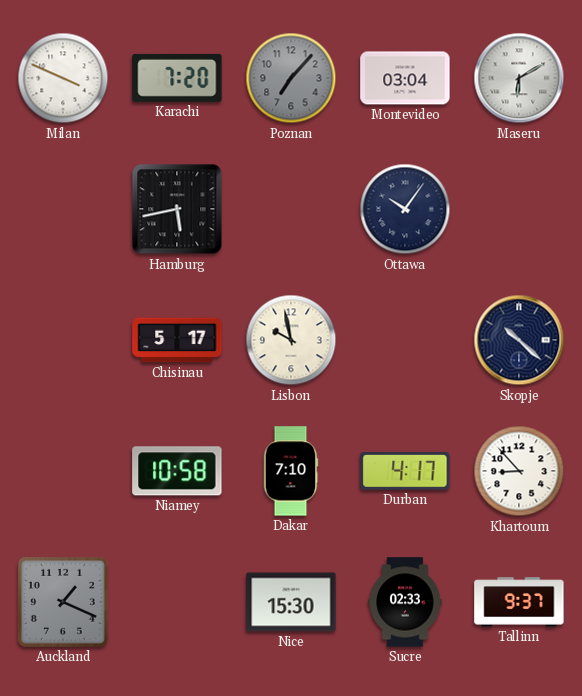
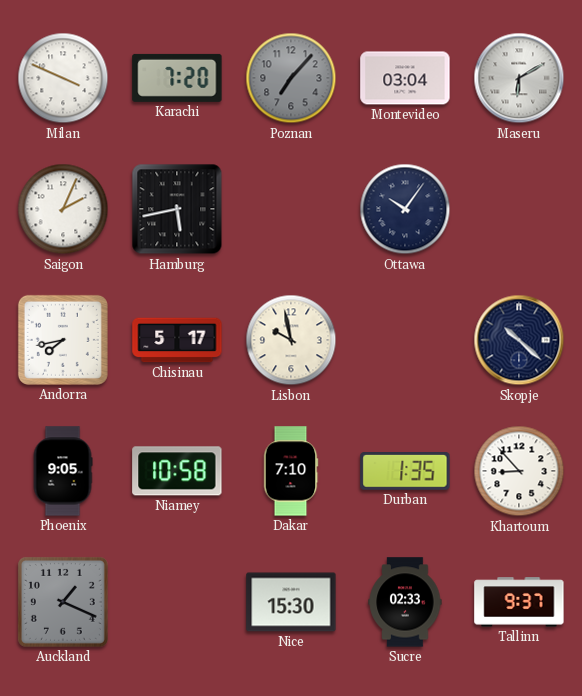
Saigon: none -> 2:04 (63, 209)
Andorra: none -> 7:43 (63, 340)
Phoenix: none -> 9:05 (63, 471)
Durban: 4:17 -> 1:35 (405, 472)
